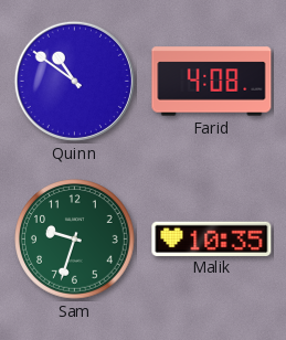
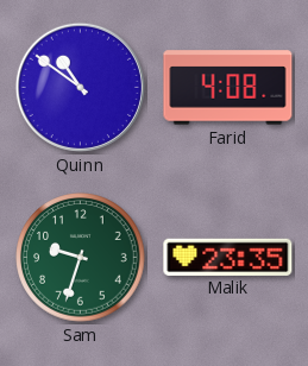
Malik: 10:35 -> 23:35 (228, 257)
